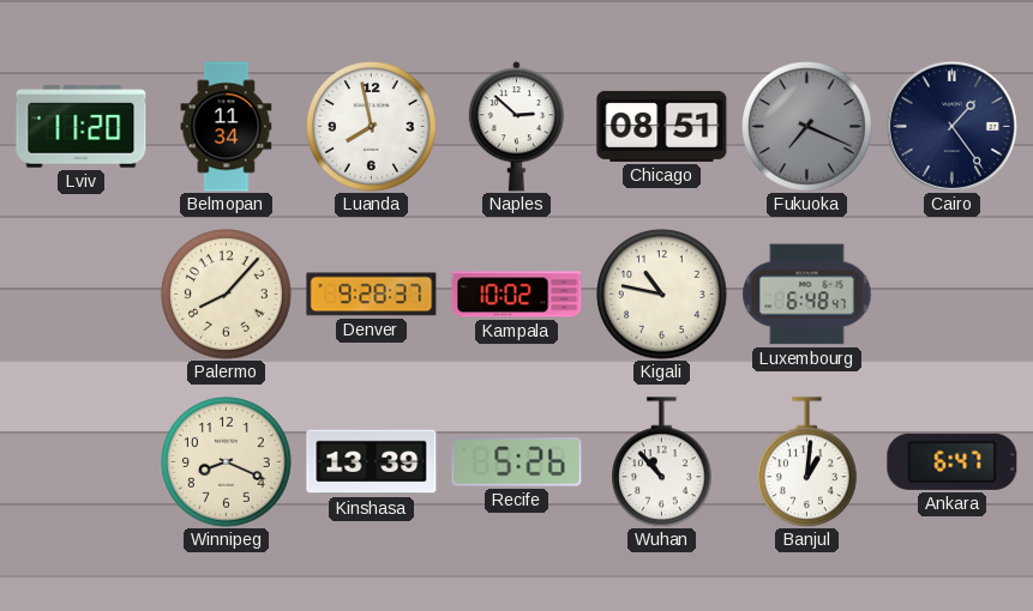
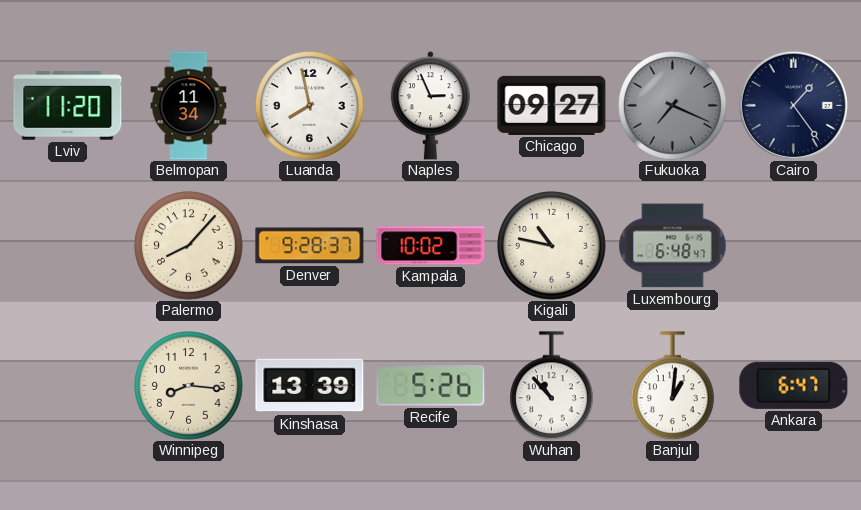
Naples: 2:52 -> 2:56 (430, 106)
Chicago: 08:51 -> 09:27 (552, 105)
Winnipeg: 8:19 -> 8:16 (189, 386)
